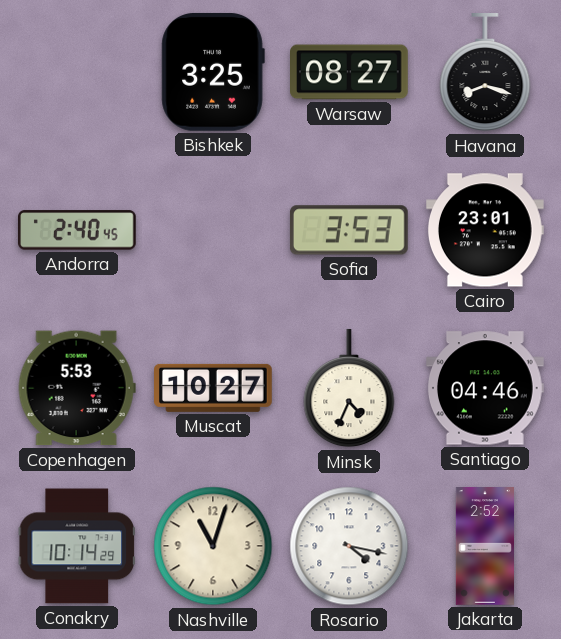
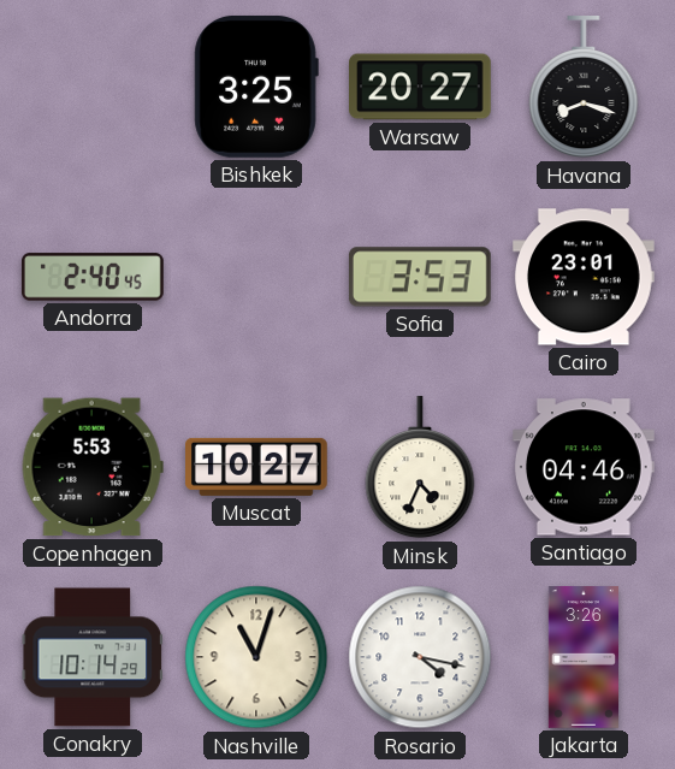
Warsaw: 08:27 -> 20:27 (421, 87)
Jakarta: 2:52 -> 3:26 (582, 657)
